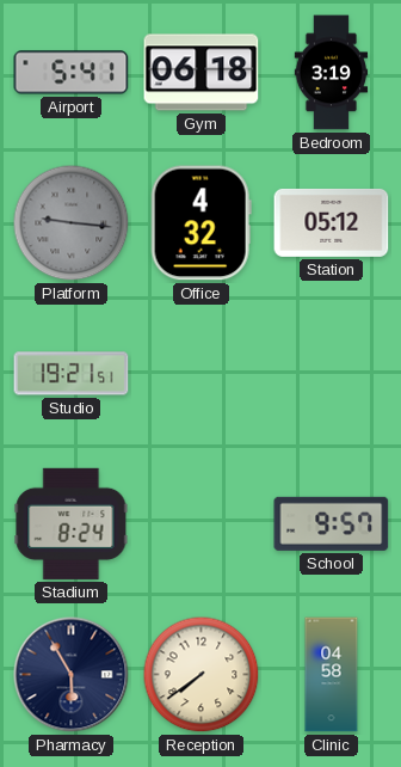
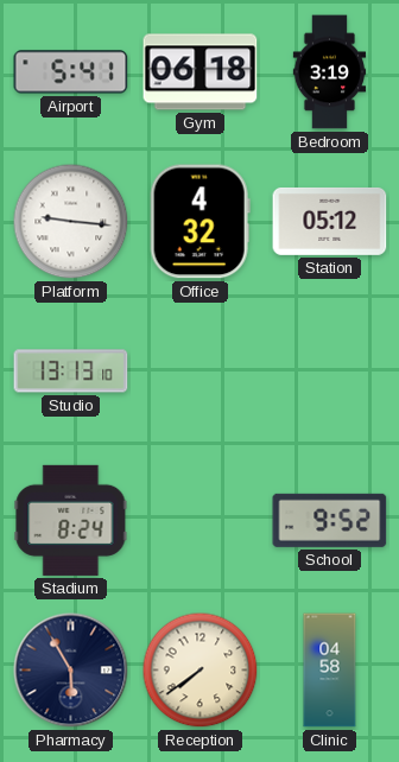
Platform dial: grey -> white (71, 222)
Studio: 19:21 -> 13:13 (71, 372)
School: 9:57 -> 9:52 (330, 520)
